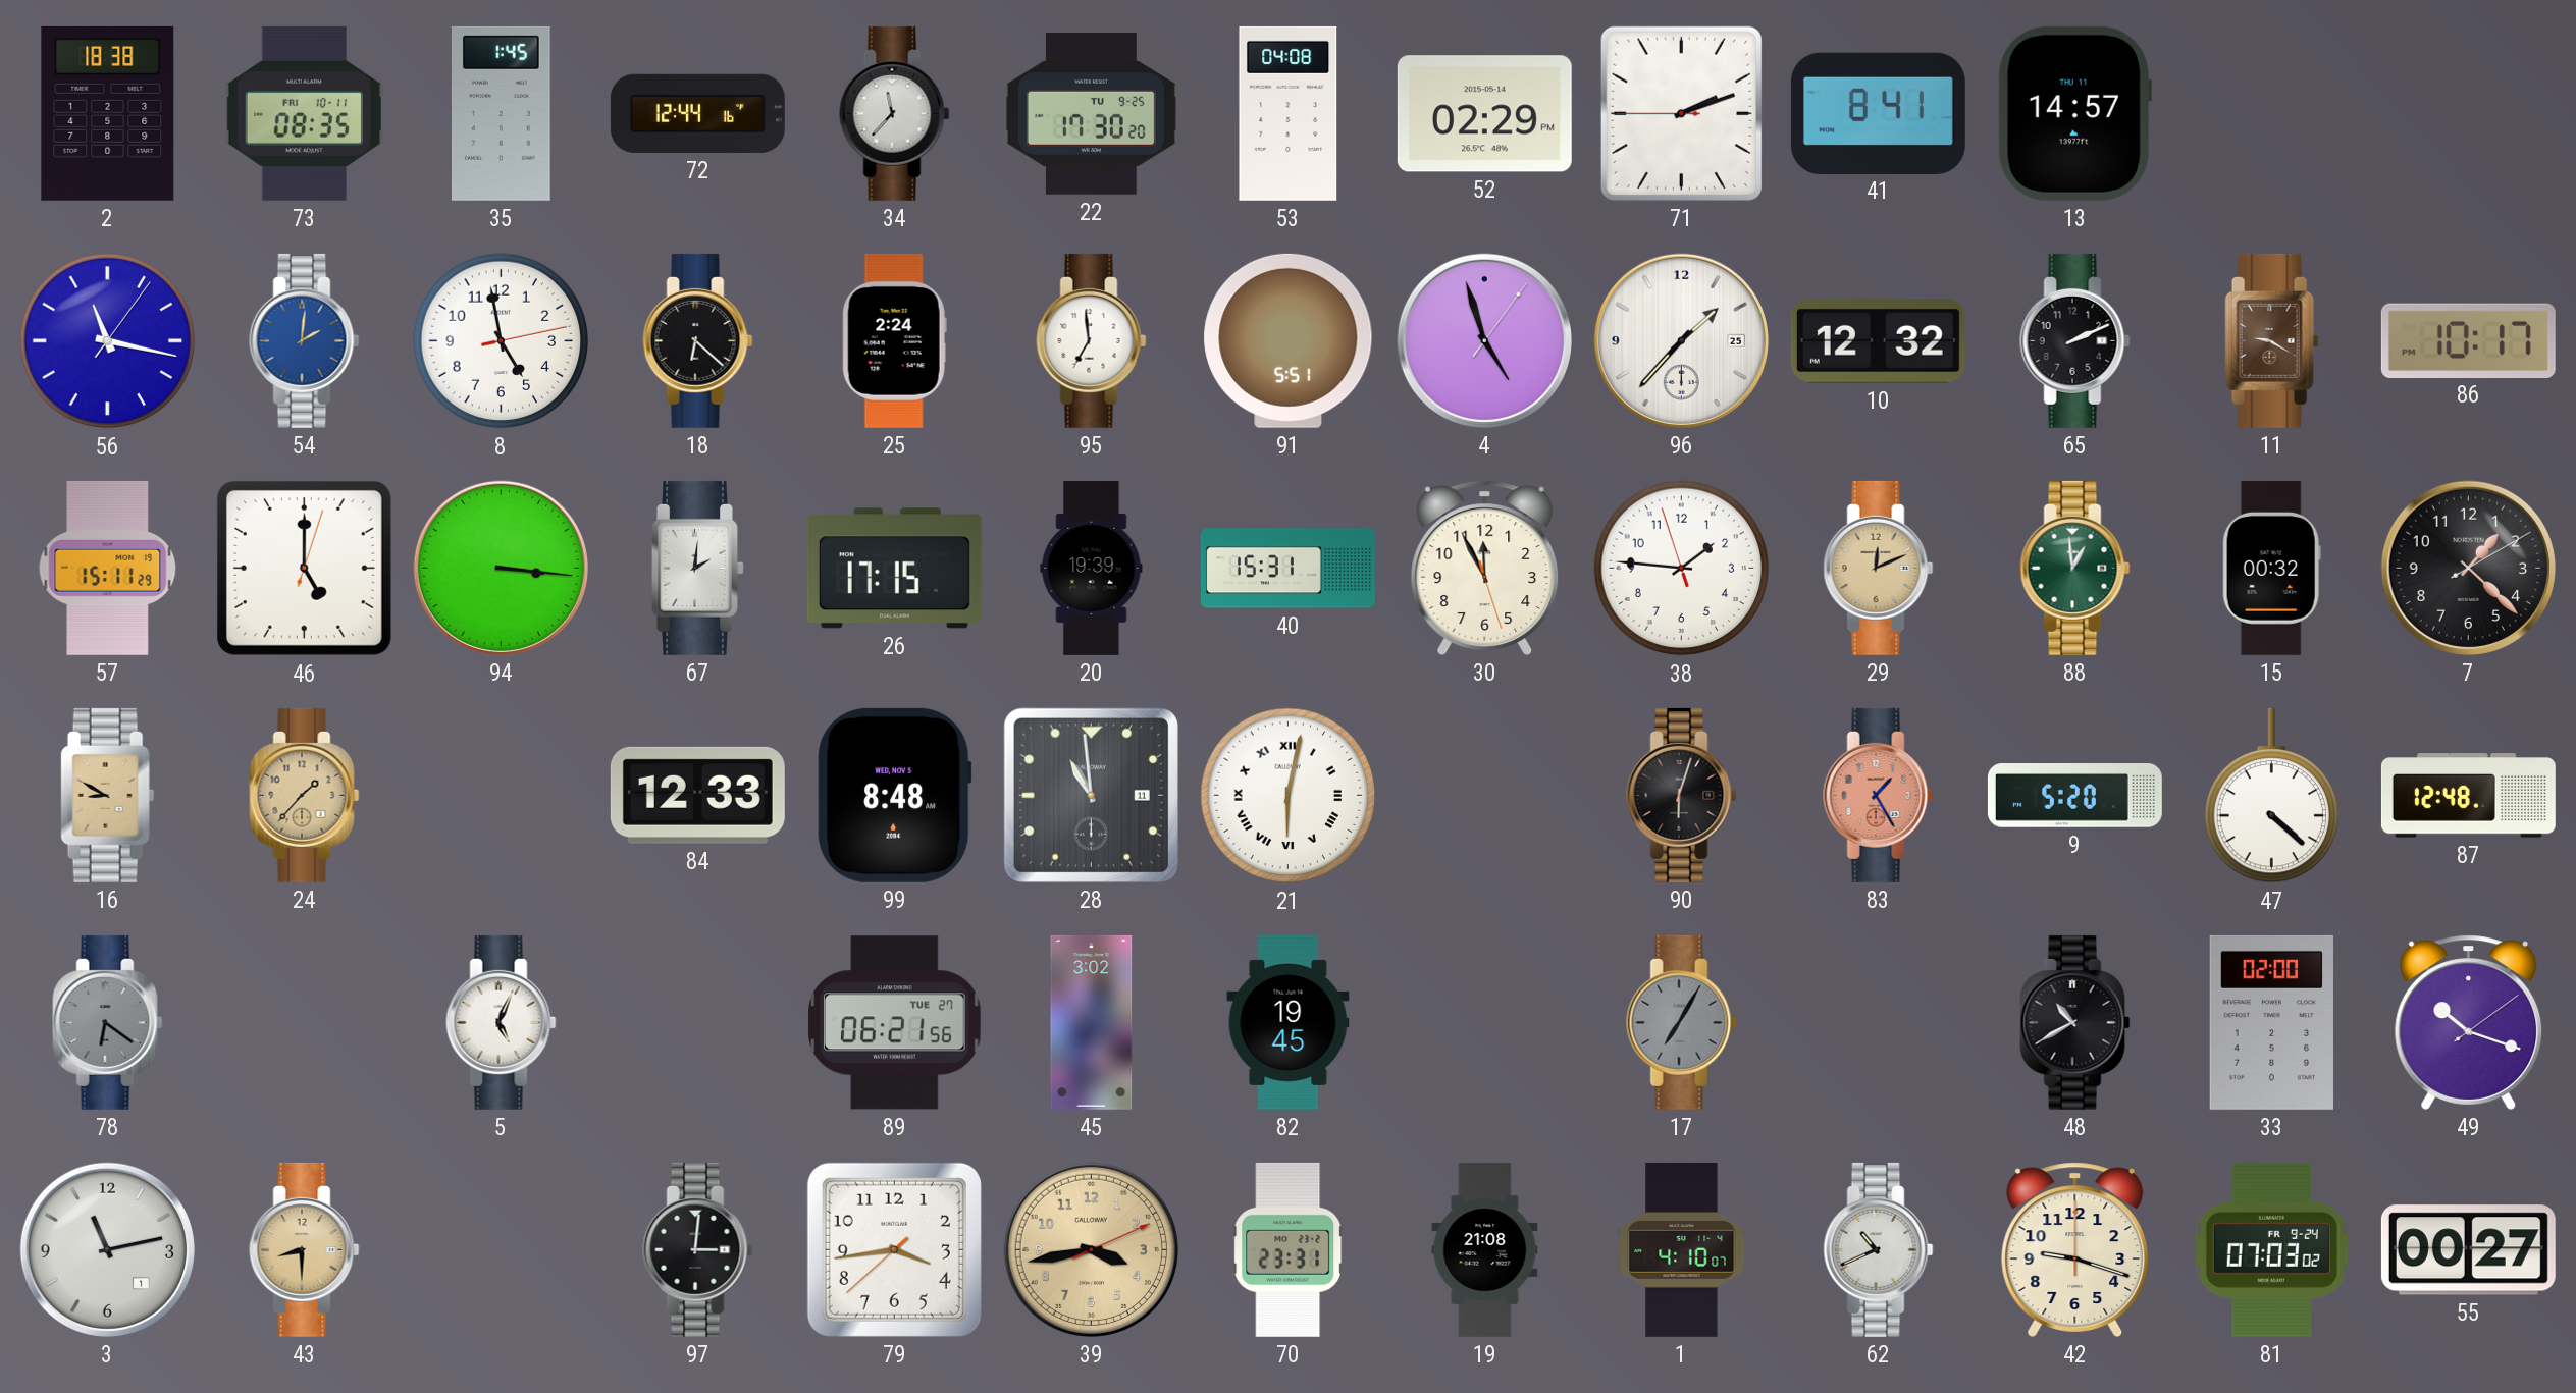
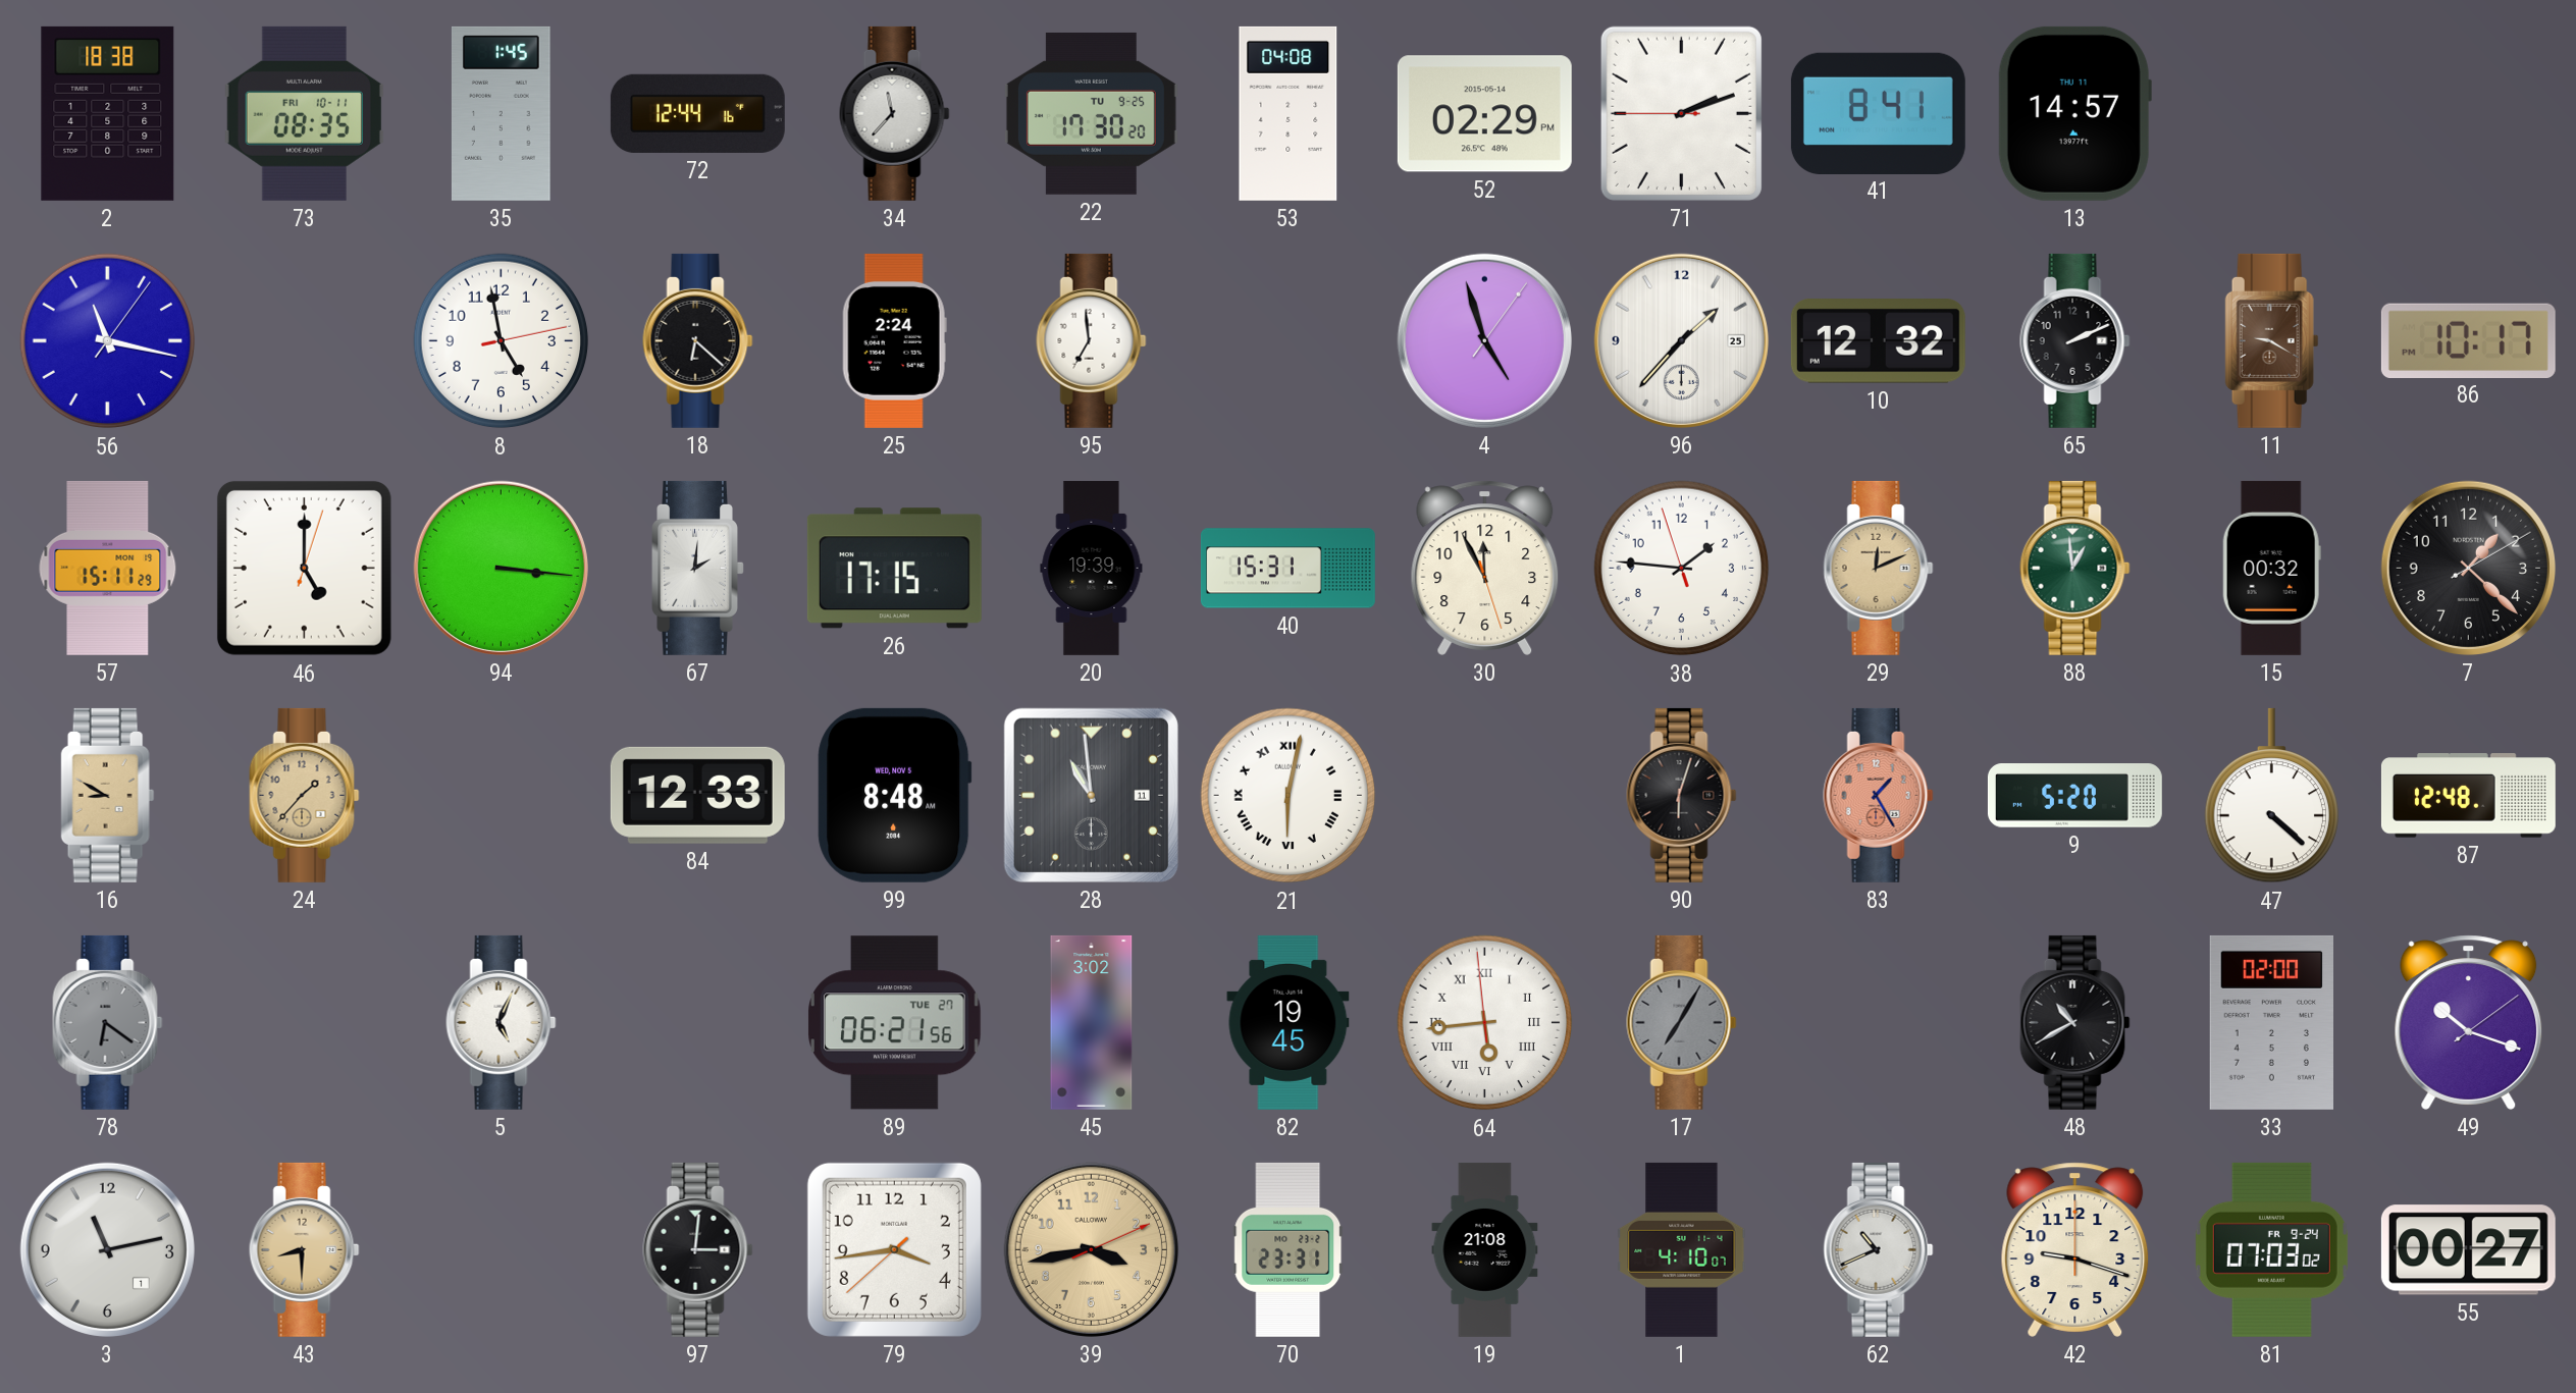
54: 2:01 -> none (305, 340)
91: 5:51 -> none (1289, 340)
64: none -> 5:43 (1485, 1023)
